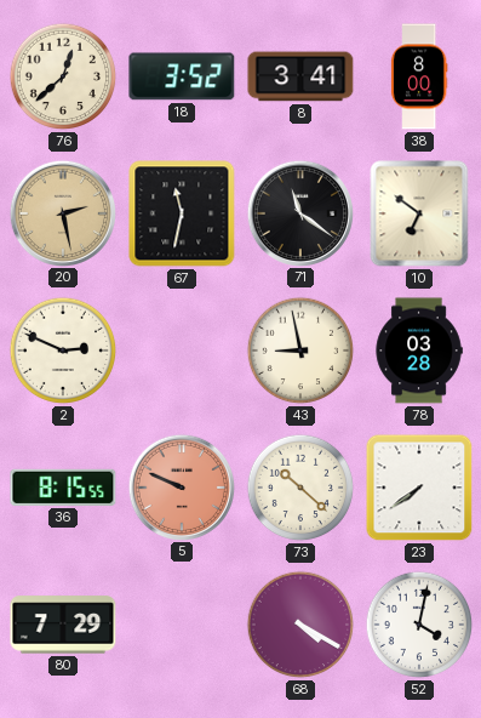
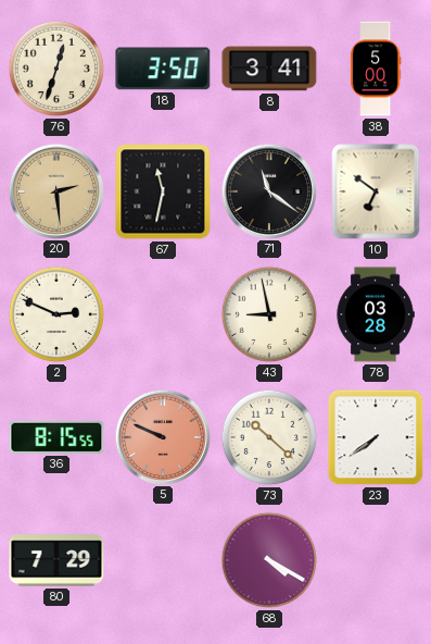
76: 12:38 -> 12:33 (56, 69)
18: 3:52 -> 3:50 (163, 69)
38: 8:00 -> 5:00 (376, 69)
20: 2:28 -> 2:29 (55, 190)
52: 4:02 -> none (419, 625)
